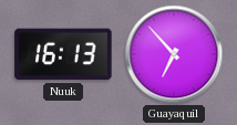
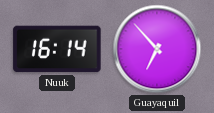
Nuuk: 16:13 -> 16:14 (57, 49)
